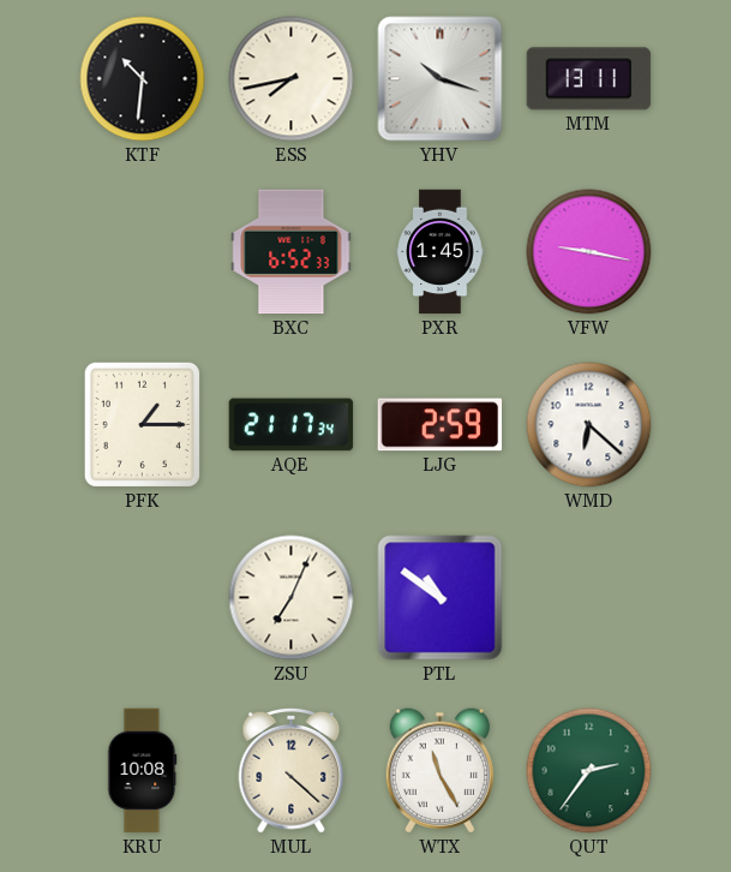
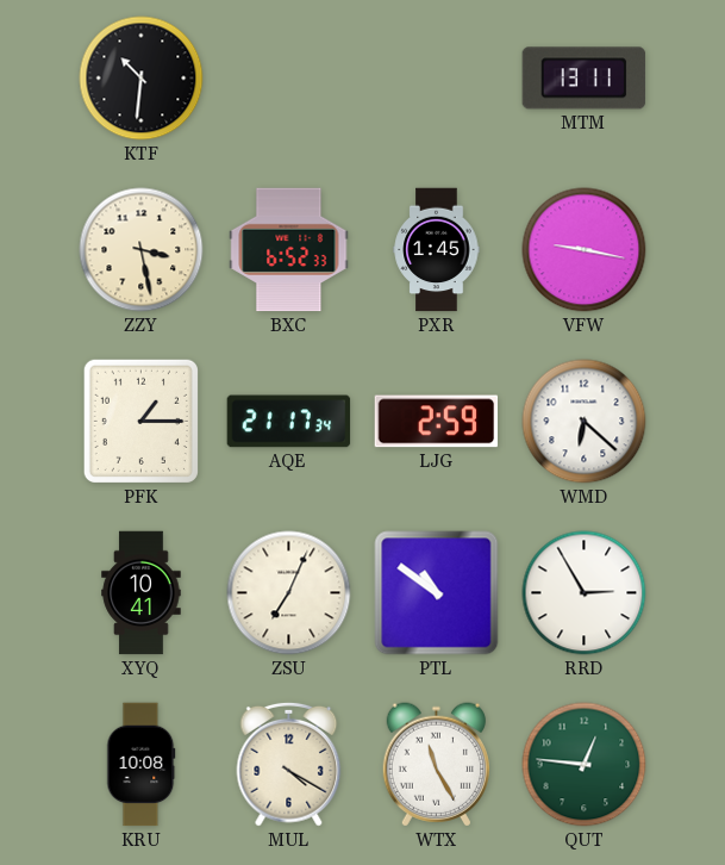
ESS: 7:43 -> none (292, 79)
YHV: 10:18 -> none (441, 79)
ZZY: none -> 3:28 (142, 250)
XYQ: none -> 10:41 (142, 593)
RRD: none -> 2:55 (585, 593)
MUL: 4:22 -> 4:20 (289, 764)
QUT: 2:36 -> 12:46 (585, 765)
